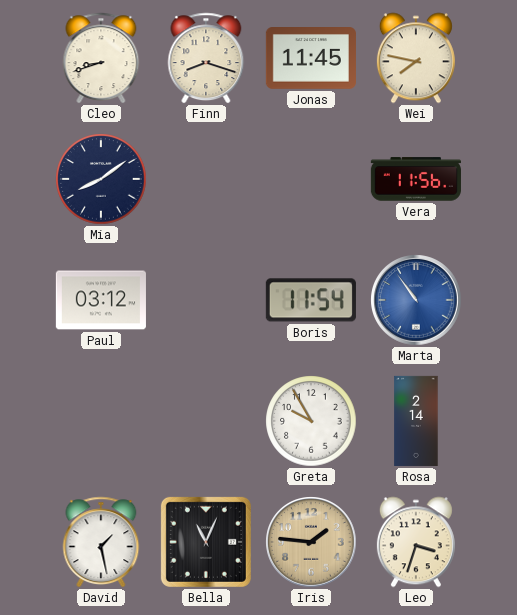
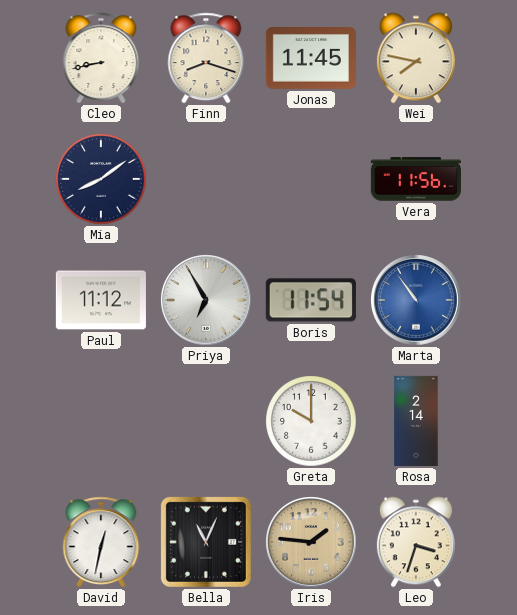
Cleo: 8:42 -> 8:43 (101, 58)
Paul: 03:12 -> 11:12 (101, 300)
Priya: none -> 6:55 (206, 300)
Greta: 9:55 -> 10:00 (311, 421)
David: 1:28 -> 12:32 (101, 542)
